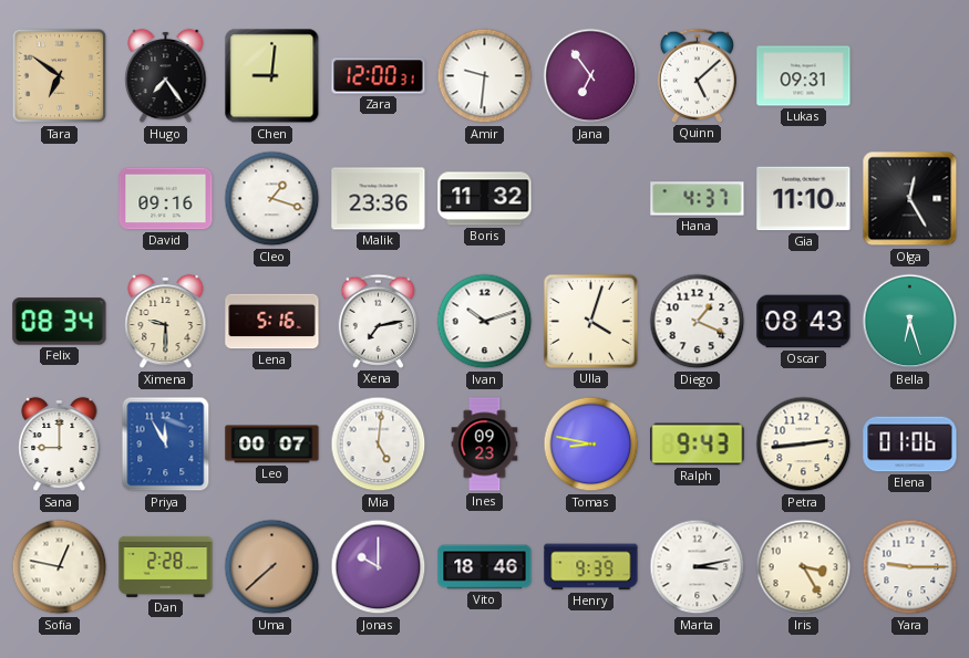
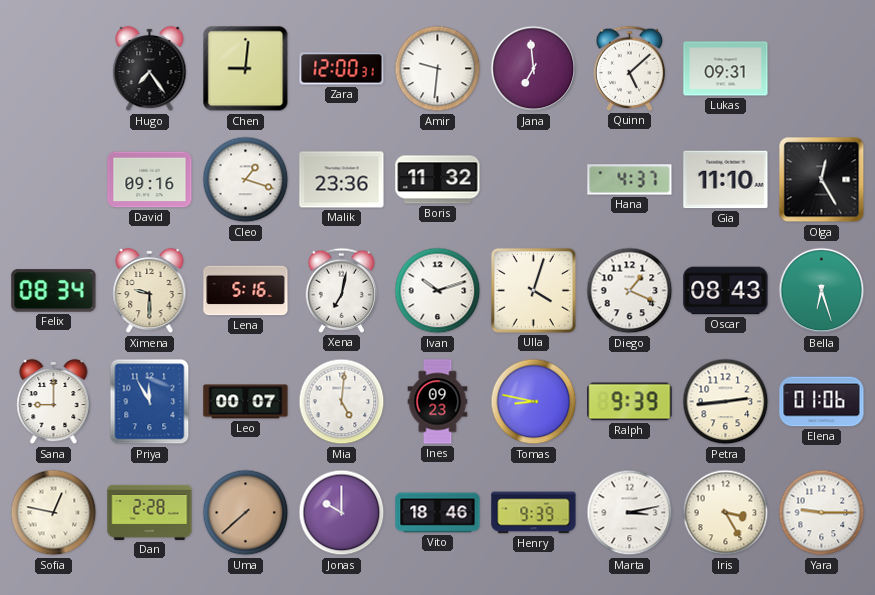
Tara: 6:51 -> none (60, 76)
Jana: 6:54 -> 6:59 (534, 69)
Xena: 7:13 -> 7:02 (342, 290)
Ralph: 9:43 -> 9:39 (630, 402)
